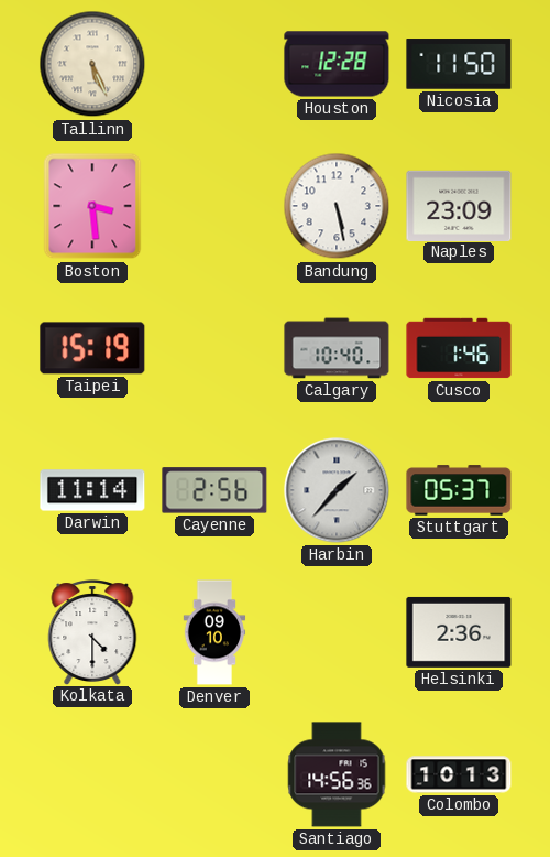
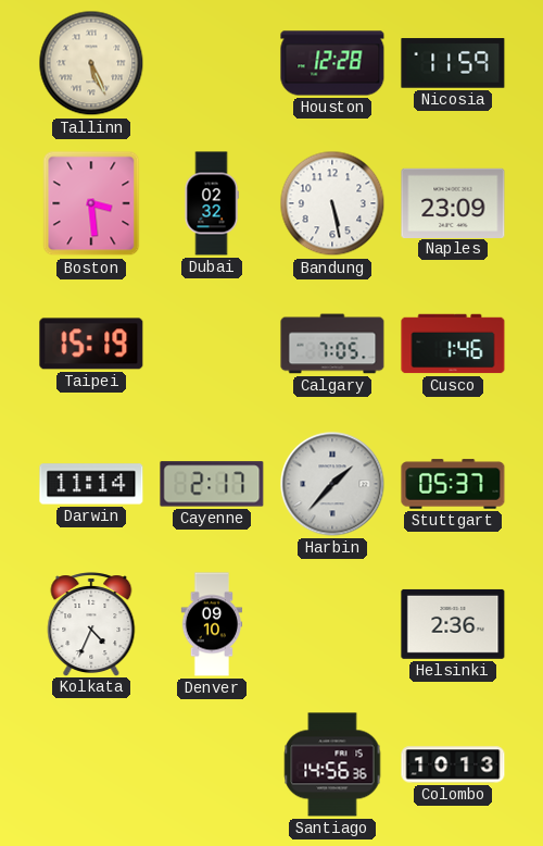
Nicosia: 11:50 -> 11:59 (453, 63)
Dubai: none -> 02:32 (212, 203)
Calgary: 10:40 -> 7:05 (332, 344)
Cayenne: 2:56 -> 2:17 (212, 484)
Kolkata: 4:30 -> 4:34 (91, 624)
